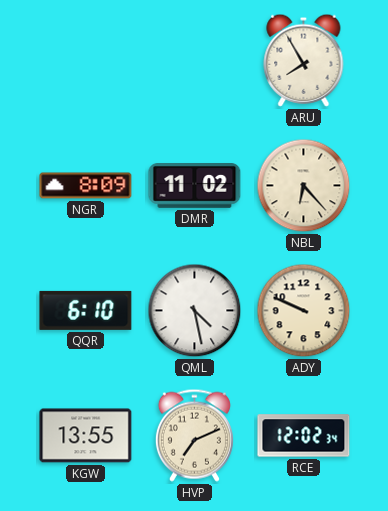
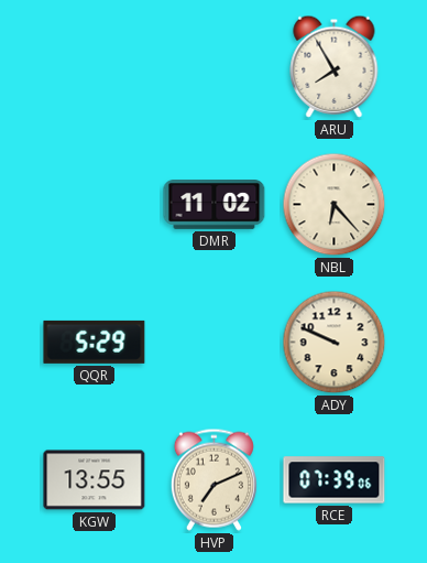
NGR: 8:09 -> none (86, 186)
QQR: 6:10 -> 5:29 (95, 342)
QML: 4:28 -> none (195, 311)
RCE: 12:02 -> 07:39 (335, 480)
